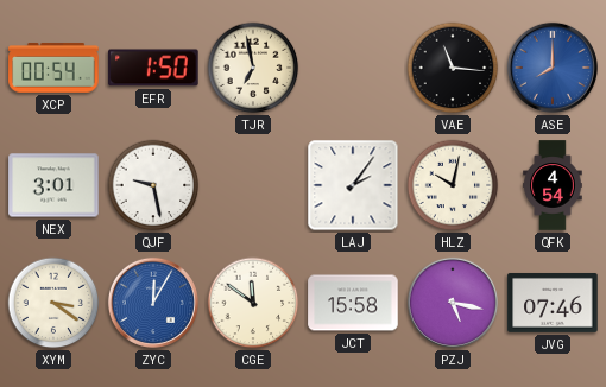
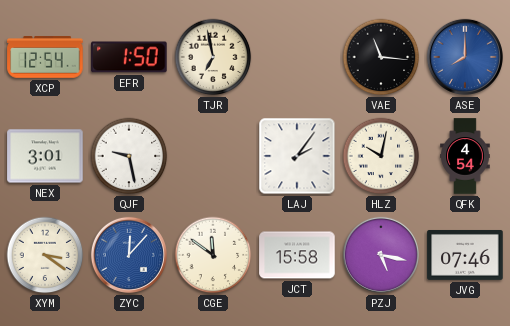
XCP: 00:54 -> 12:54 (45, 57)
ZYC: 12:05 -> 12:07 (129, 255)
